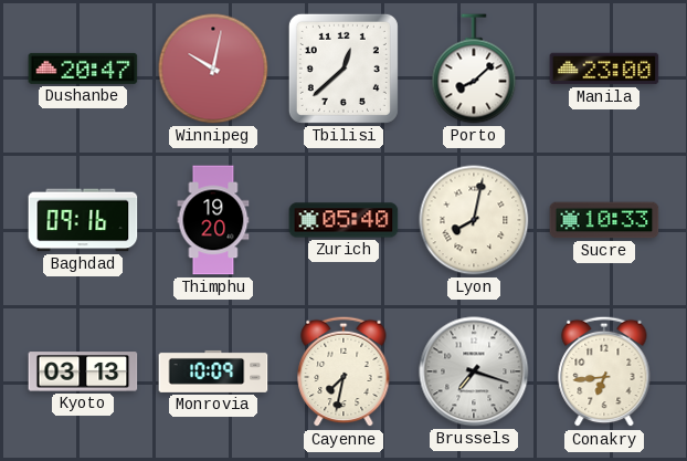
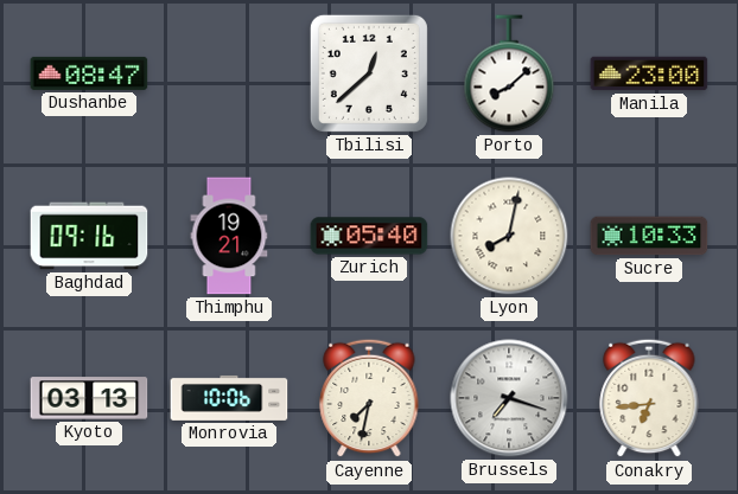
Dushanbe: 20:47 -> 08:47 (89, 73)
Winnipeg: 10:02 -> none (213, 69)
Thimphu: 19:20 -> 19:21 (229, 236)
Monrovia: 10:09 -> 10:06 (229, 398)
